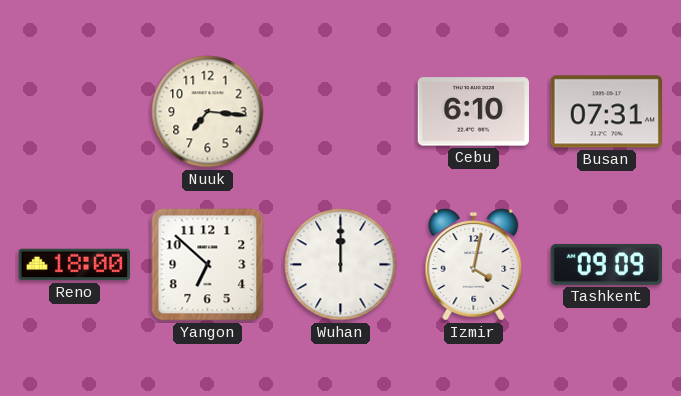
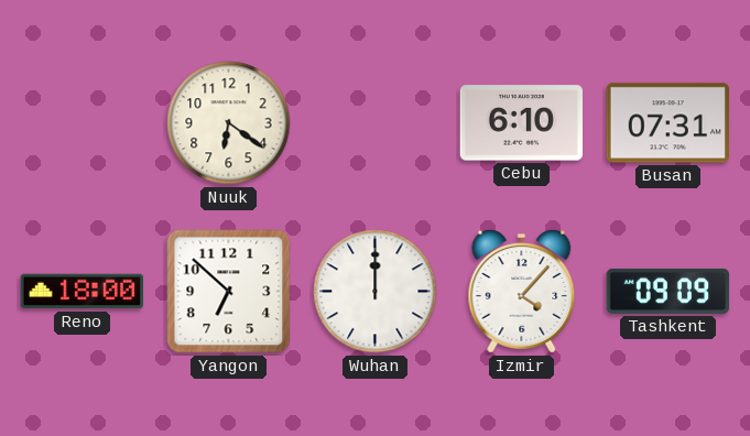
Nuuk: 7:16 -> 6:21 (229, 123)
Izmir: 4:02 -> 4:07 (522, 292)
